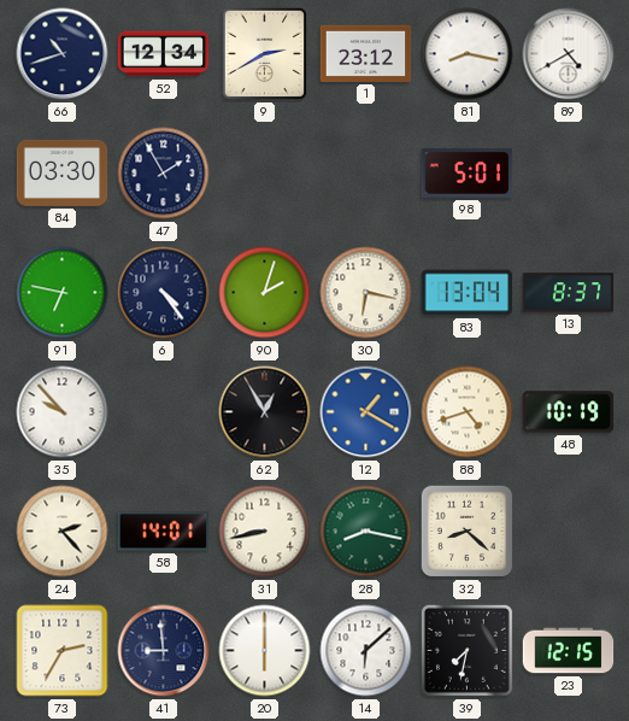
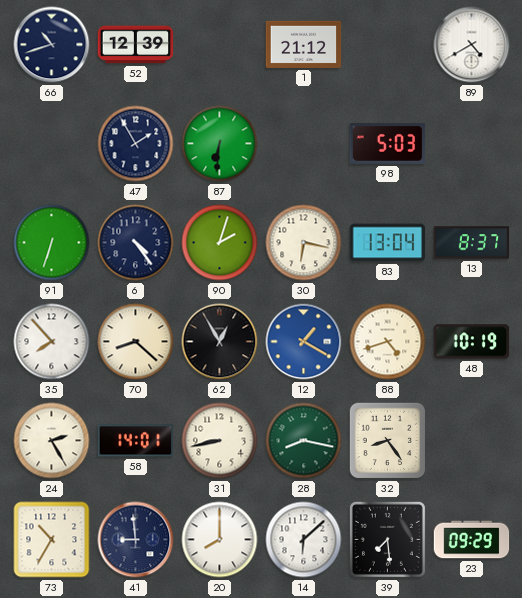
52: 12:34 -> 12:39 (136, 45)
9: 2:40 -> none (265, 54)
1: 23:12 -> 21:12 (304, 44)
81: 8:17 -> none (468, 54)
84: 03:30 -> none (63, 172)
87: none -> 6:31 (220, 144)
98: 5:01 -> 5:03 (388, 143)
91: 6:47 -> 6:33 (52, 243)
35: 9:53 -> 7:53 (52, 342)
70: none -> 8:22 (136, 342)
24: 2:23 -> 2:25 (52, 441)
32: 8:22 -> 8:24 (388, 441)
73: 2:35 -> 10:35 (52, 540)
20: 6:00 -> 8:00 (220, 540)
39: 7:32 -> 7:29 (387, 539)
23: 12:15 -> 09:29 (472, 540)
